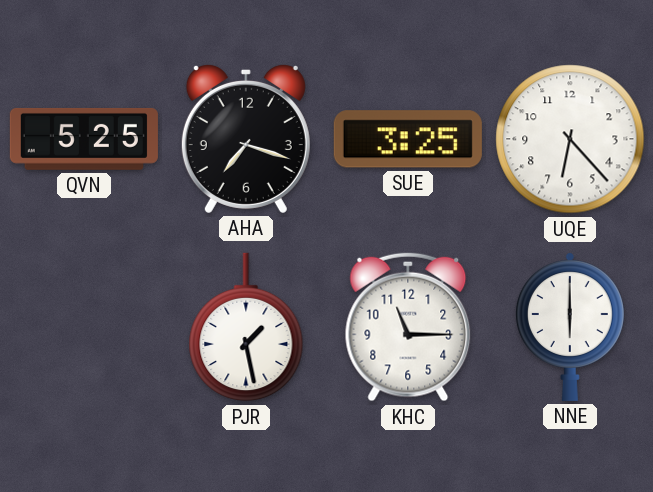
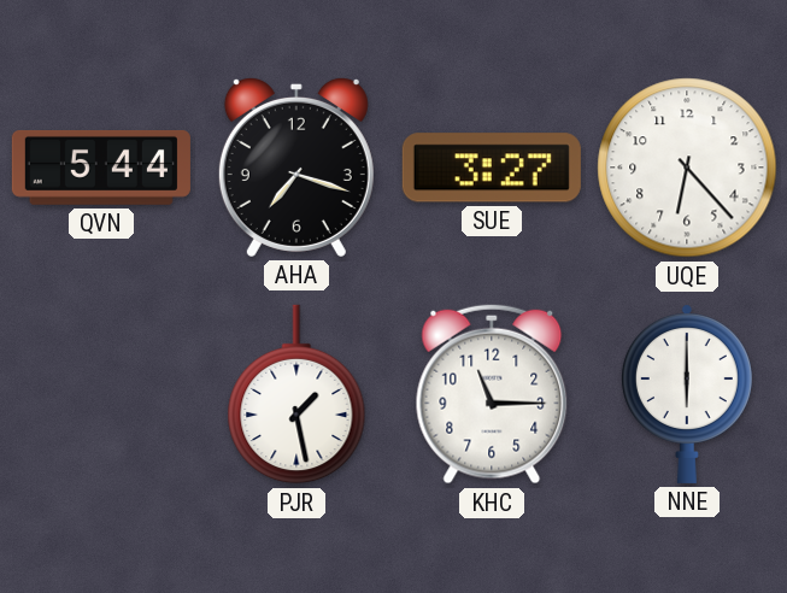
QVN: 5:25 -> 5:44 (101, 168)
SUE: 3:25 -> 3:27 (492, 168)
